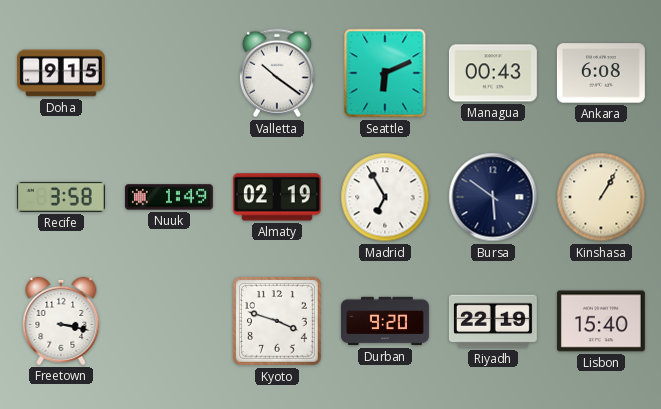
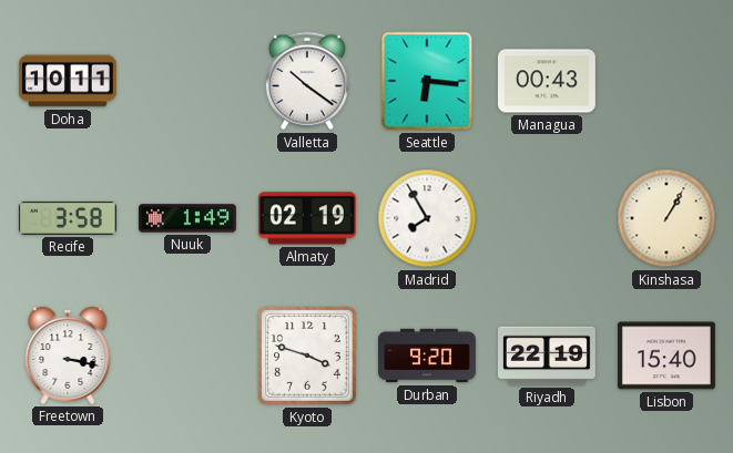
Doha: 9:15 -> 10:11 (68, 81)
Seattle: 6:11 -> 6:16 (427, 81)
Ankara: 6:08 -> none (601, 73)
Madrid: 6:55 -> 7:55 (427, 218)
Bursa: 5:51 -> none (493, 197)
